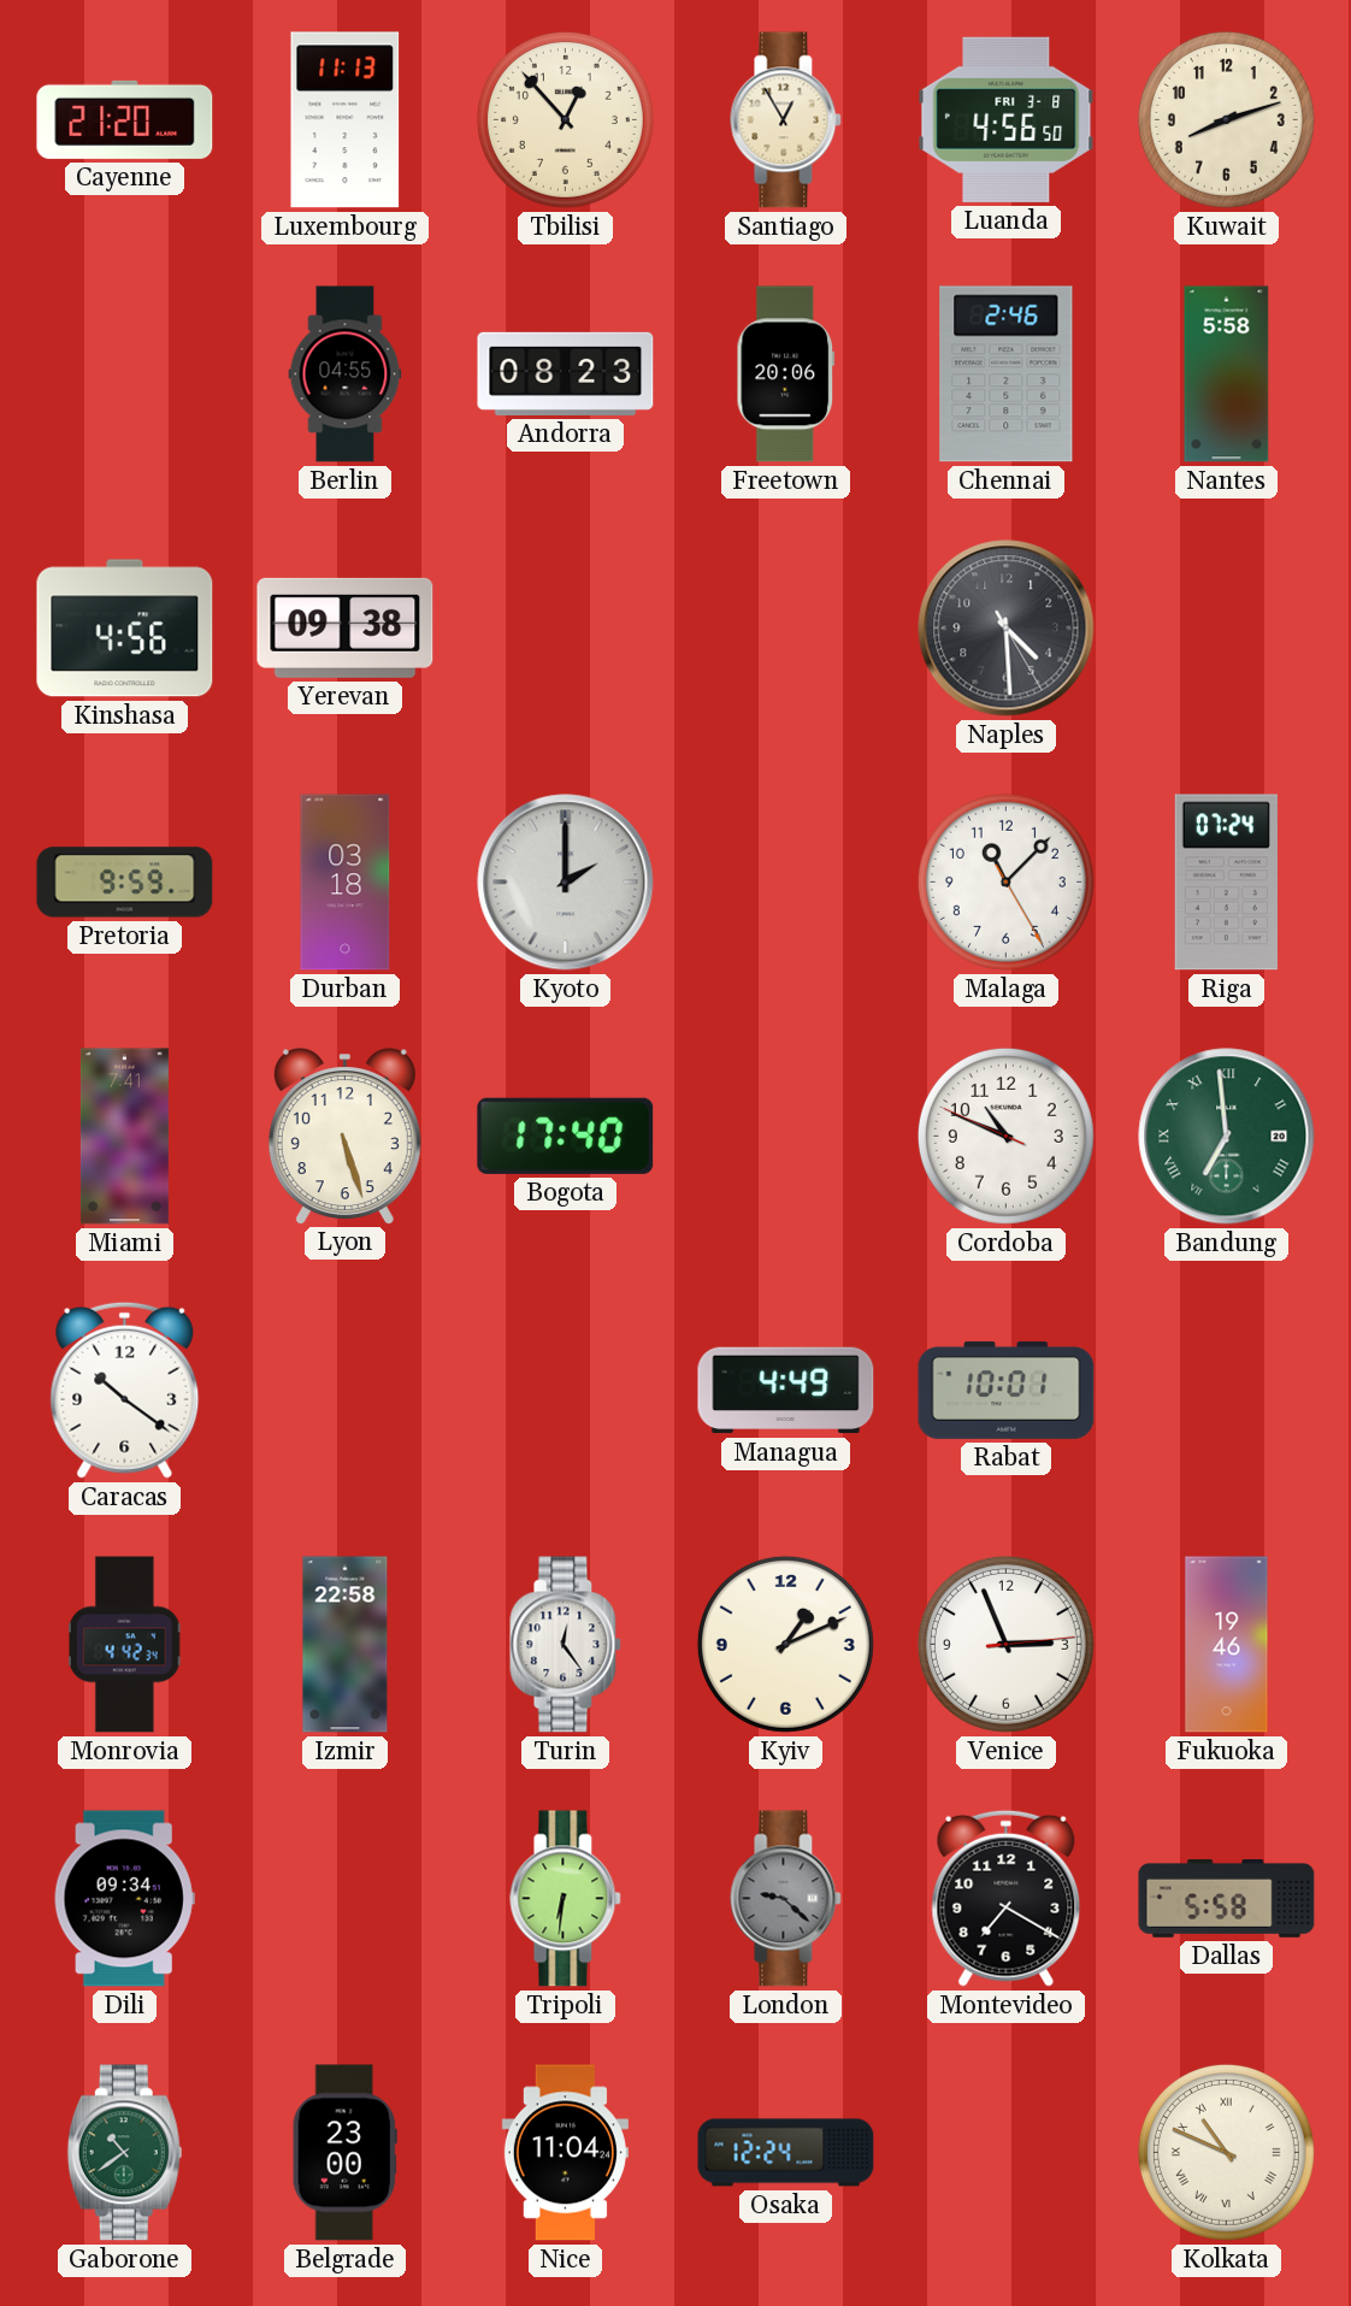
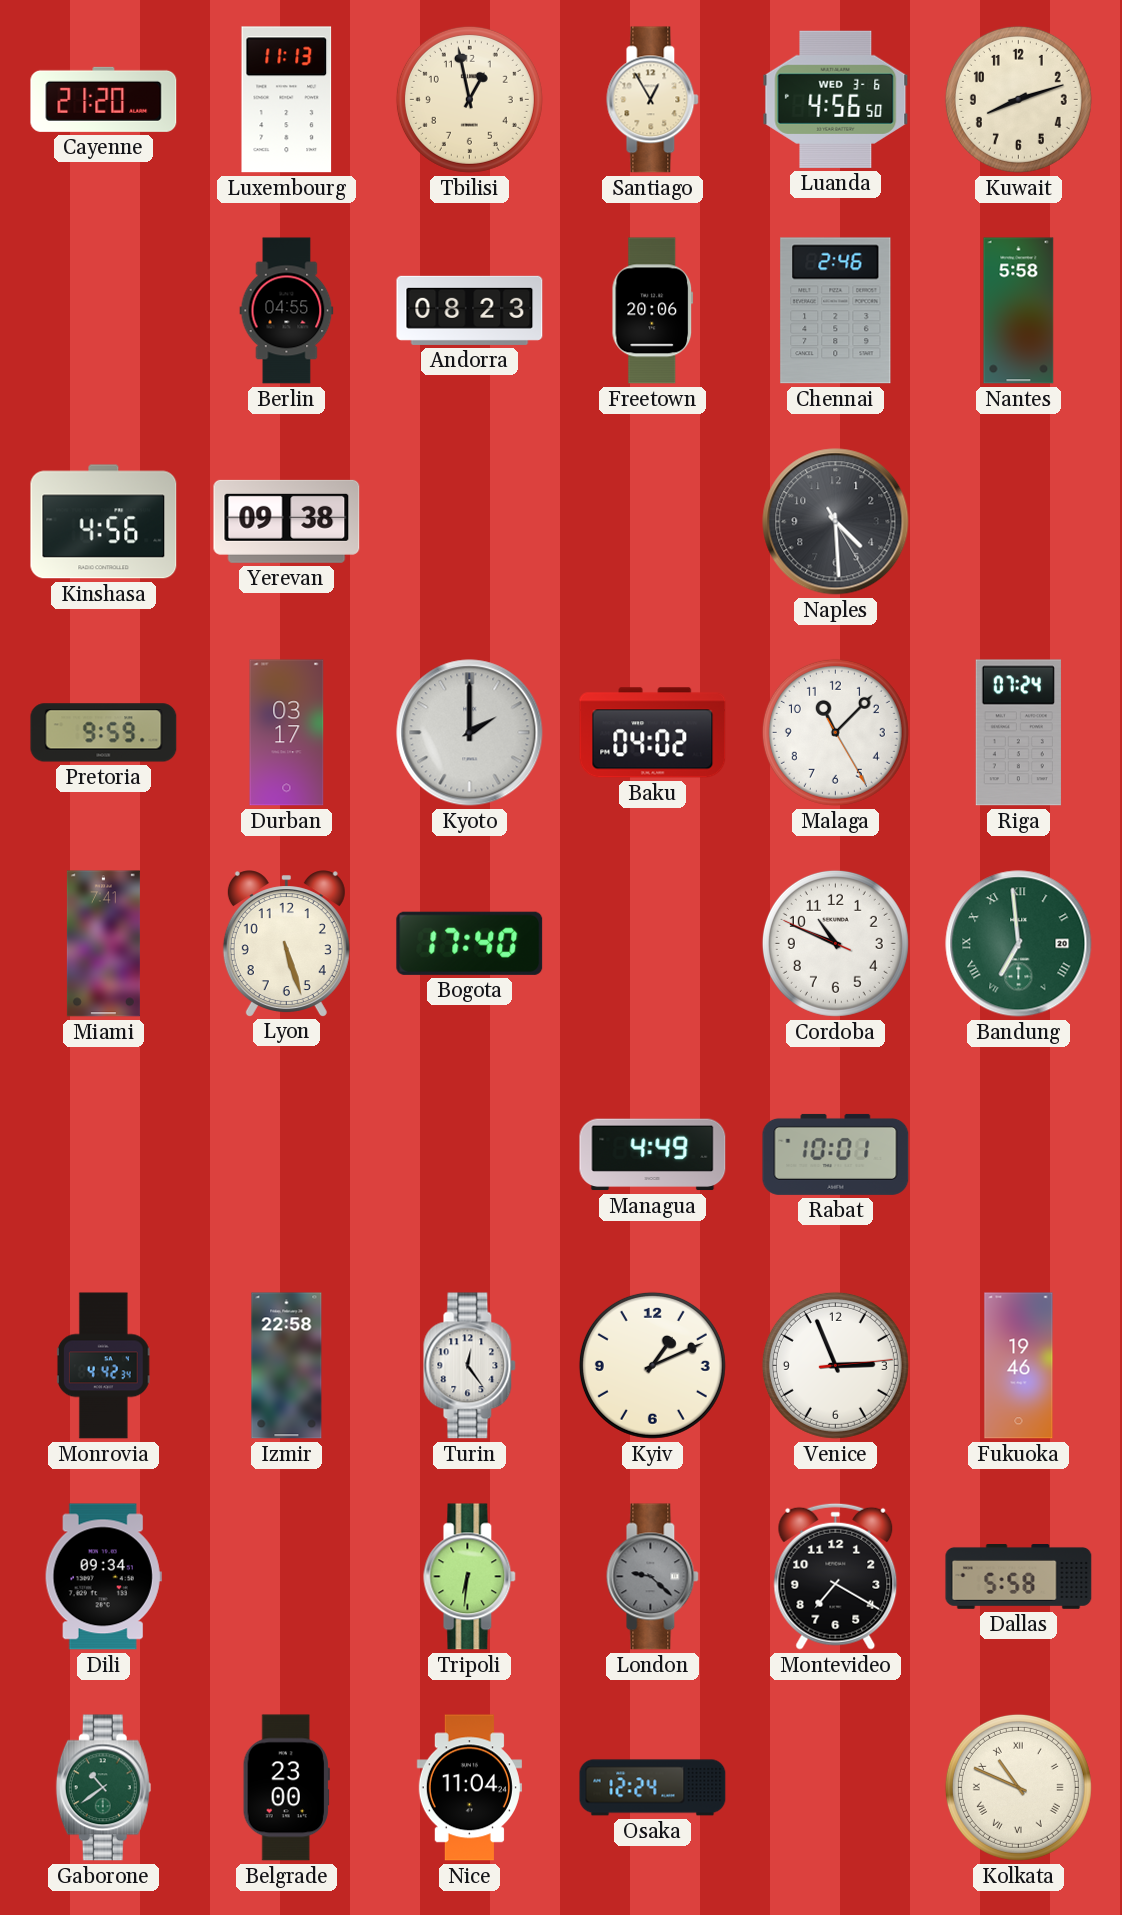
Tbilisi: 12:53 -> 12:58 (469, 99)
Luanda date: FRI 3-8 -> WED 3-6 (836, 99)
Durban: 03:18 -> 03:17 (287, 733)
Baku: none -> 04:02 (653, 733)
Caracas: 10:21 -> none (125, 1390)
